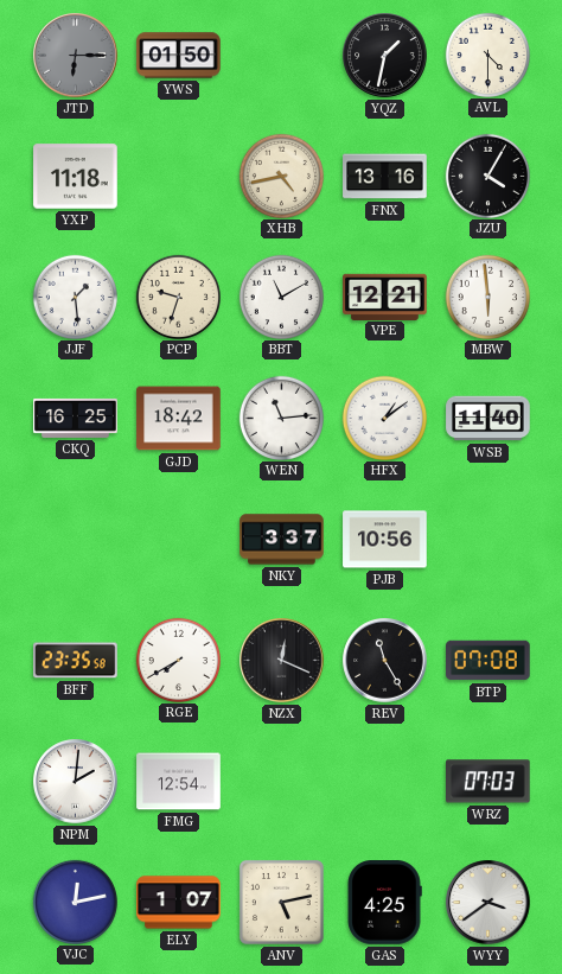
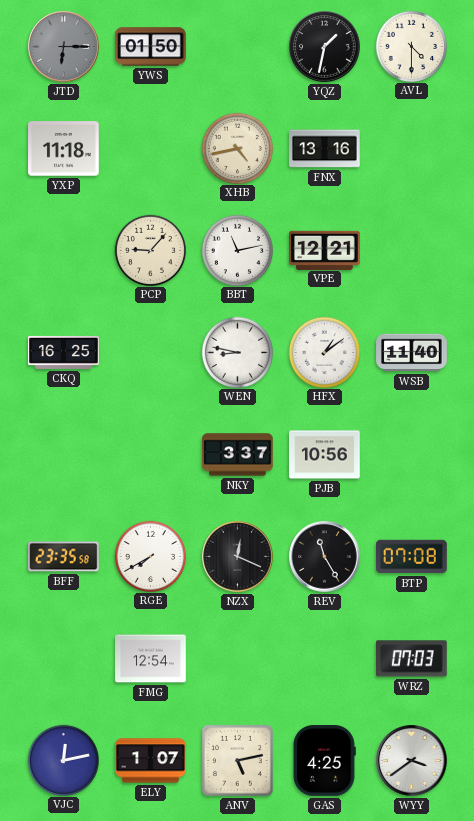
JZU: 4:05 -> none (487, 176)
JJF: 1:29 -> none (75, 297)
PCP: 9:33 -> 9:07 (150, 250)
BBT: 11:10 -> 11:13 (237, 250)
MBW: 5:59 -> none (487, 297)
GJD: 18:42 -> none (179, 419)
WEN: 11:14 -> 8:47 (237, 352)
NPM: 2:01 -> none (76, 782)
